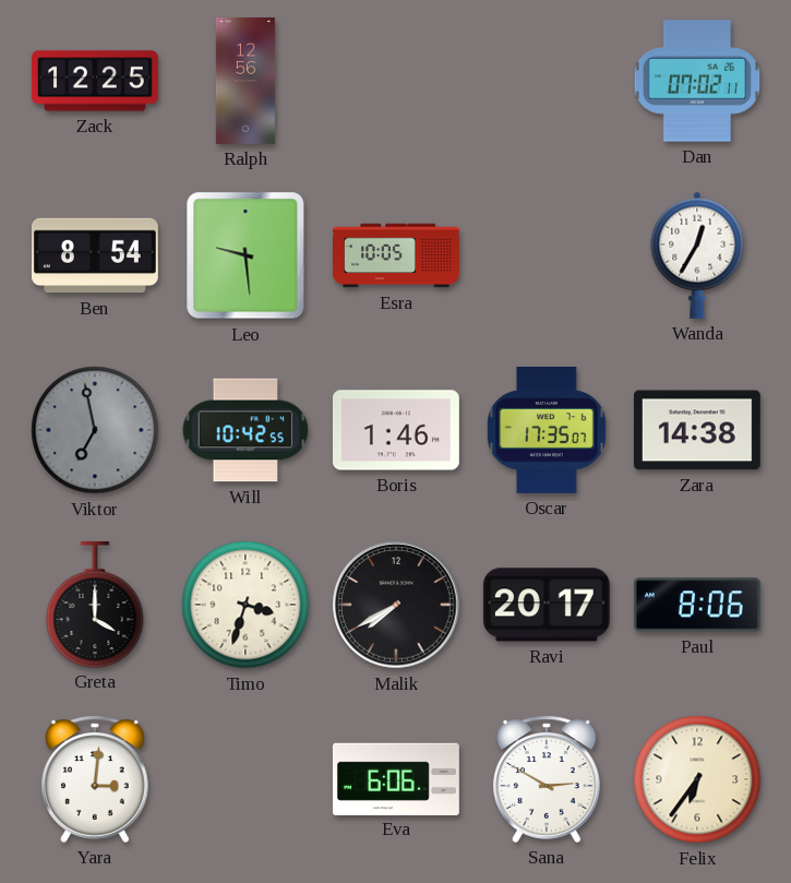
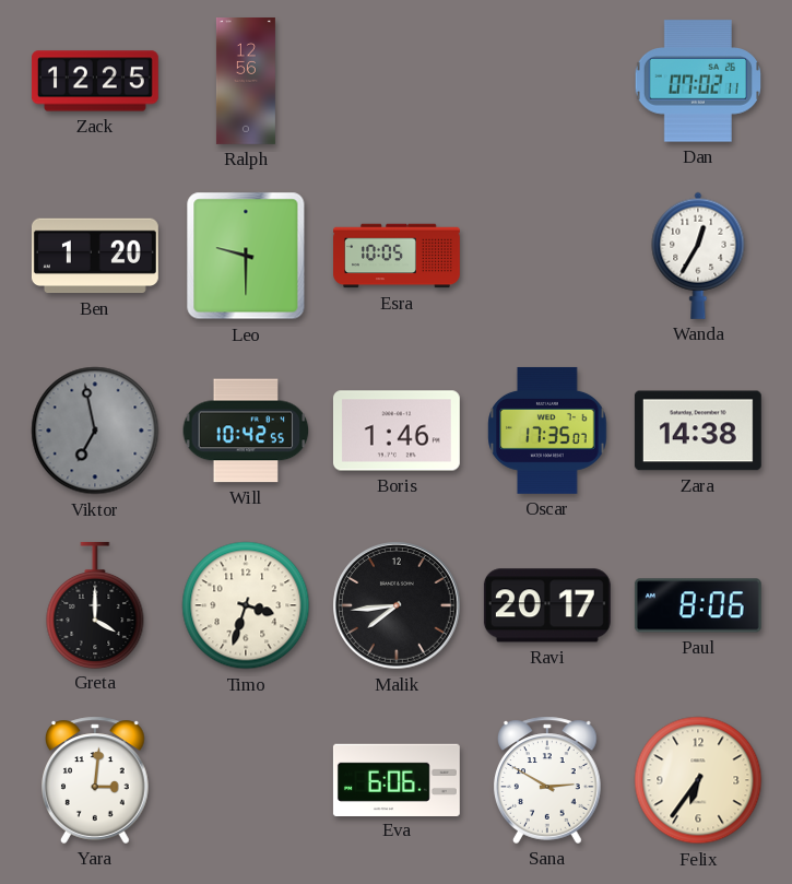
Ben: 8:54 -> 1:20 (95, 256)
Leo: 9:29 -> 9:30 (246, 256)
Malik: 7:40 -> 7:44 (397, 605)
